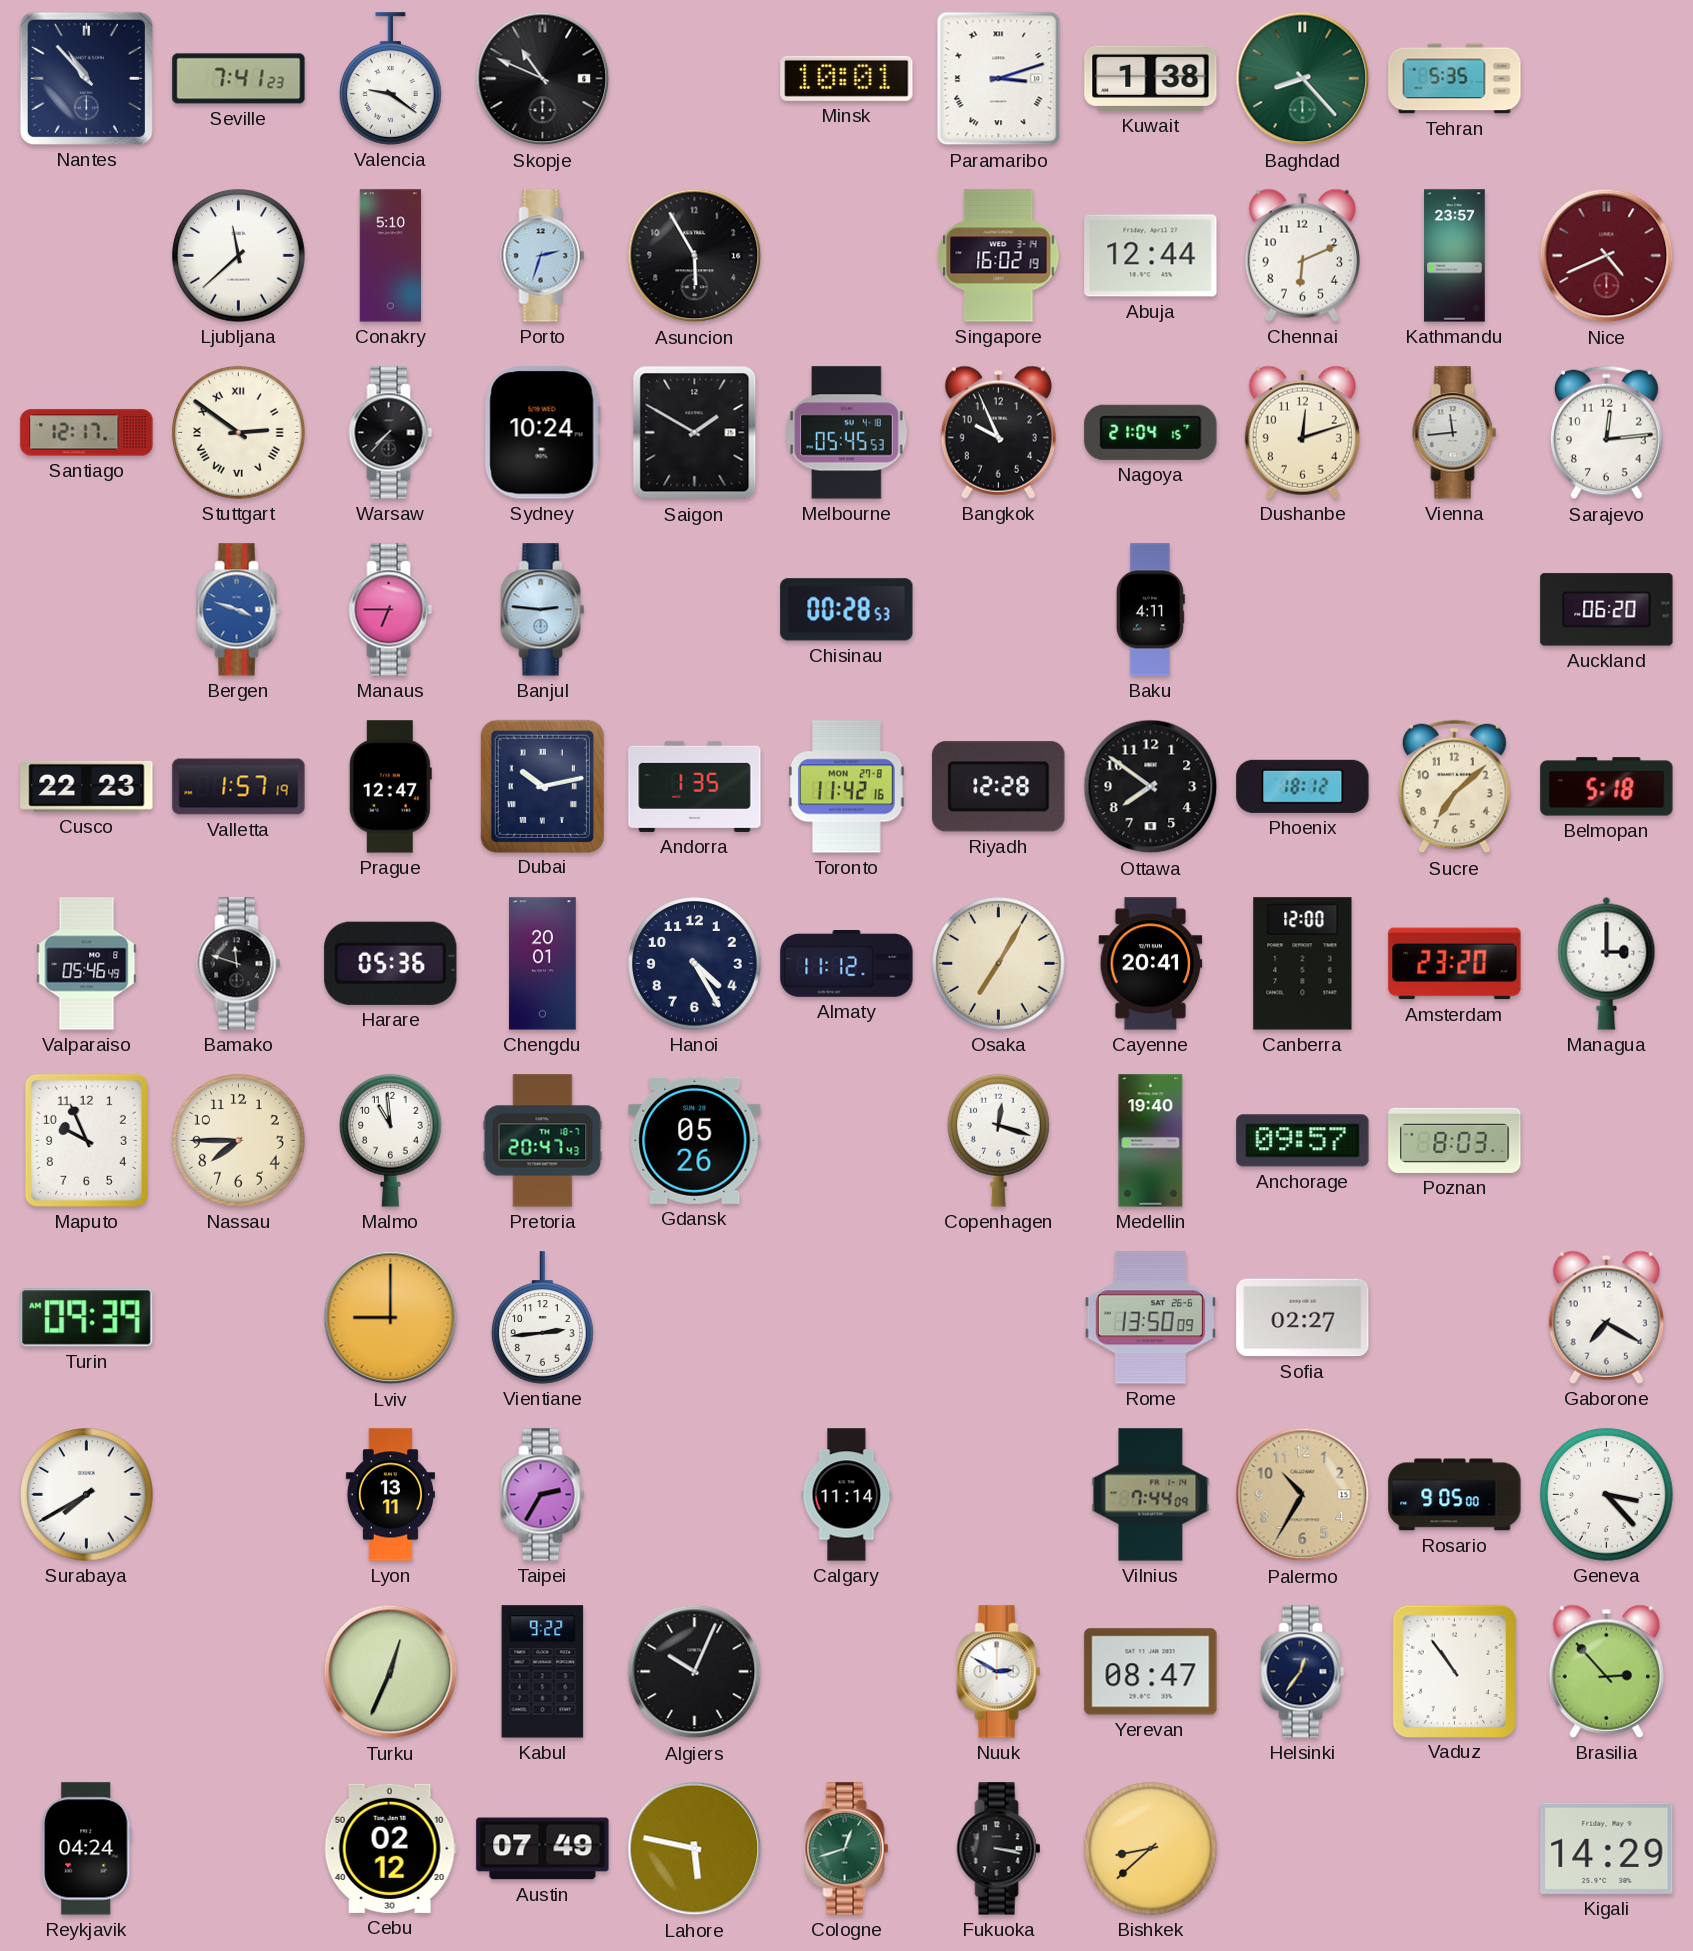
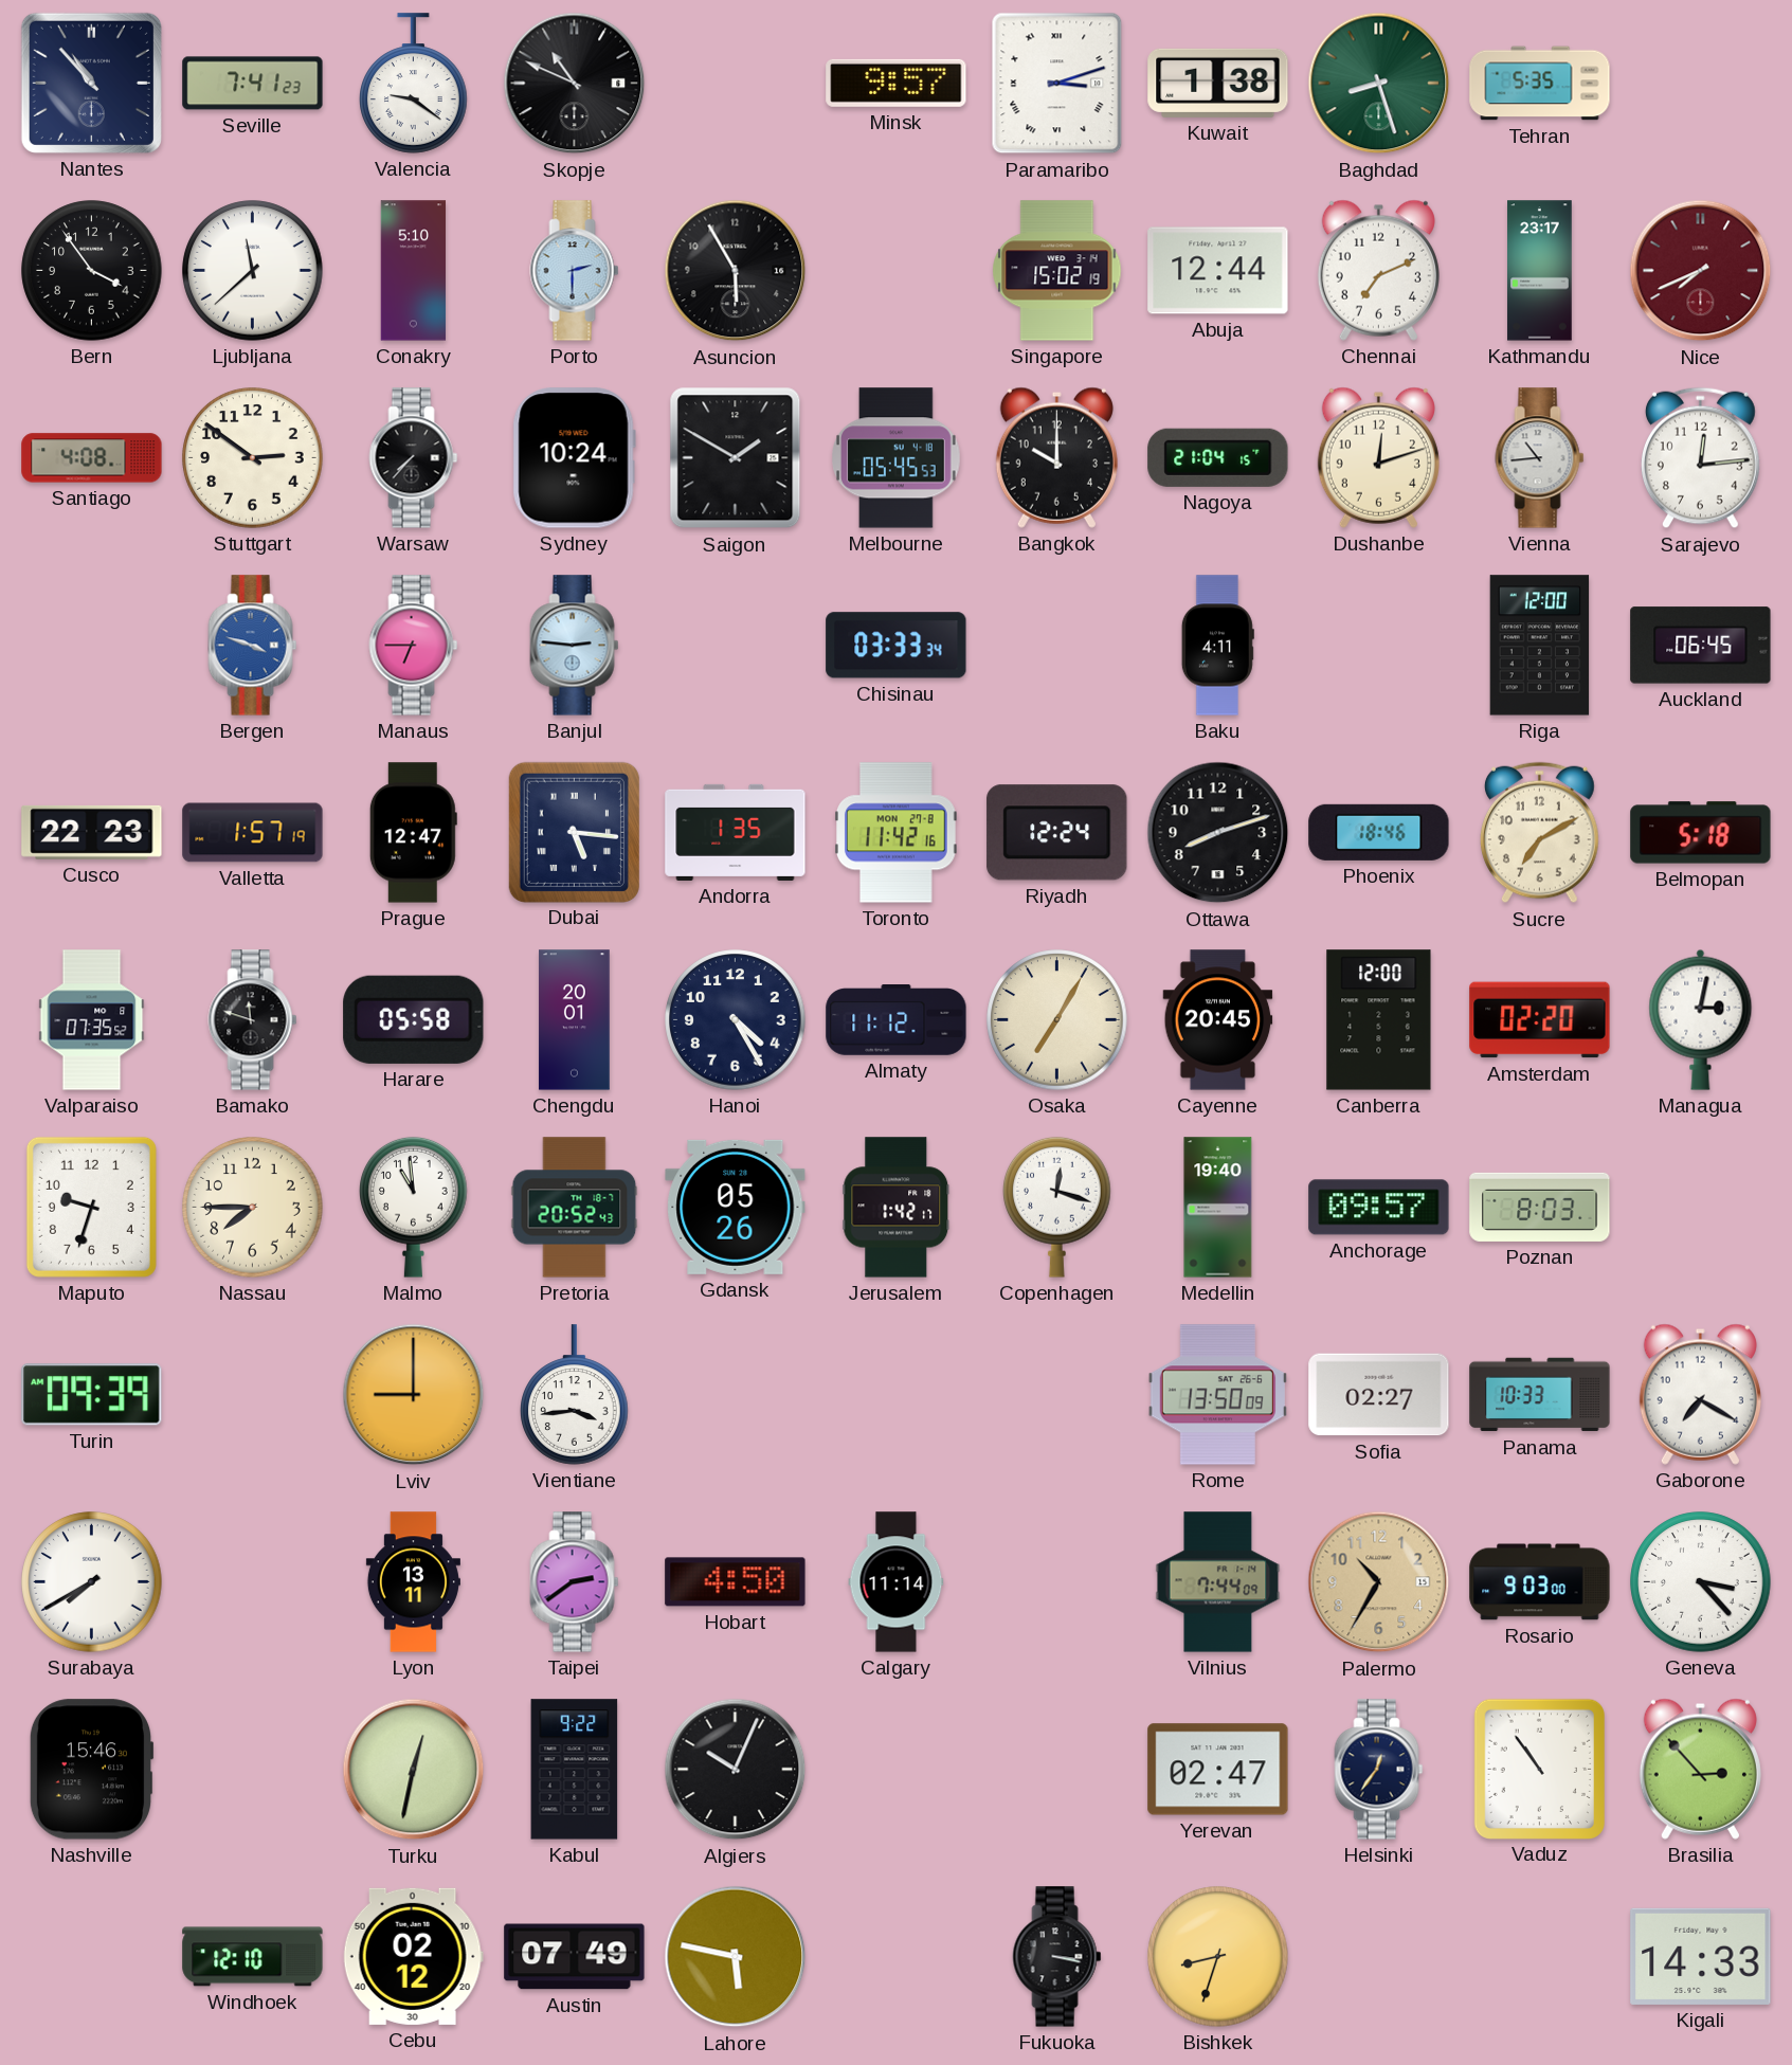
Minsk: 10:01 -> 9:57 (897, 83)
Baghdad: 8:23 -> 8:27 (1379, 84)
Bern: none -> 3:54 (92, 271)
Porto: 2:33 -> 2:30 (575, 271)
Singapore: 16:02 -> 15:02 (1057, 271)
Chennai: 6:11 -> 7:11 (1378, 270)
Kathmandu: 23:57 -> 23:17 (1540, 271)
Nice: 4:41 -> 7:41 (1701, 271)
Santiago: 12:17 -> 4:08 (92, 458)
Stuttgart numerals: Roman -> Arabic (253, 458)
Bangkok: 9:56 -> 10:00 (1056, 457)
Vienna: 11:44 -> 10:44 (1540, 458)
Chisinau: 00:28 -> 03:33 (897, 646)
Riga: none -> 12:00 (1540, 646)
Auckland: 06:20 -> 06:45 (1701, 646)
Dubai: 10:13 -> 5:16 (574, 832)
Riyadh: 12:28 -> 12:24 (1057, 833)
Ottawa: 7:51 -> 8:12 (1218, 833)
Phoenix: 18:12 -> 18:46 (1379, 832)
Sucre: 7:08 -> 7:10 (1539, 833)
Valparaiso: 05:46 -> 07:35 (92, 1020)
Harare: 05:36 -> 05:58 (414, 1019)
Cayenne: 20:41 -> 20:45 (1218, 1020)
Amsterdam: 23:20 -> 02:20 (1540, 1020)
Managua: 3:00 -> 3:02 (1701, 1019)
Maputo: 9:56 -> 9:33 (91, 1207)
Pretoria: 20:47 -> 20:52 (575, 1208)
Jerusalem: none -> 1:42 (897, 1208)
Vientiane: 2:44 -> 3:44 (575, 1395)
Panama: none -> 10:33 (1540, 1395)
Taipei: 2:35 -> 2:39 (575, 1582)
Hobart: none -> 4:50 (736, 1582)
Rosario: 9:05 -> 9:03 (1540, 1582)
Nashville: none -> 15:46 (91, 1770)
Turku: 12:34 -> 12:32 (414, 1770)
Nuuk: 2:50 -> none (999, 1672)
Yerevan: 08:47 -> 02:47 (1218, 1770)
Reykjavik: 04:24 -> none (87, 1849)
Windhoek: none -> 12:10 (253, 1957)
Cologne: 12:42 -> none (847, 1849)
Bishkek: 8:38 -> 8:33 (1218, 1957)
Kigali: 14:29 -> 14:33 (1701, 1956)
